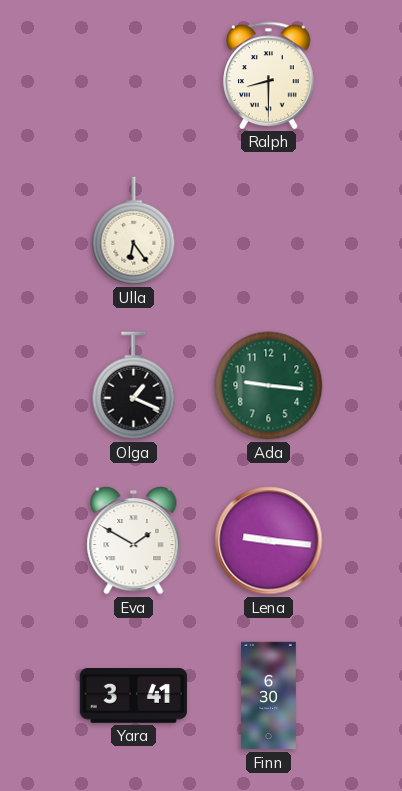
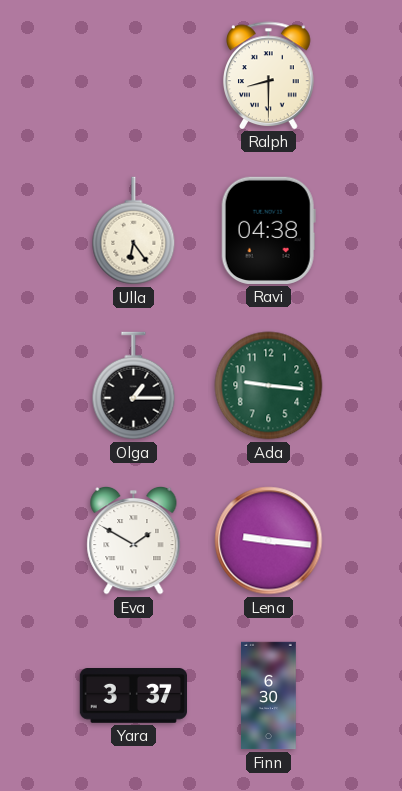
Ravi: none -> 04:38 (268, 230)
Olga: 1:19 -> 1:15 (134, 386)
Yara: 3:41 -> 3:37 (133, 696)
